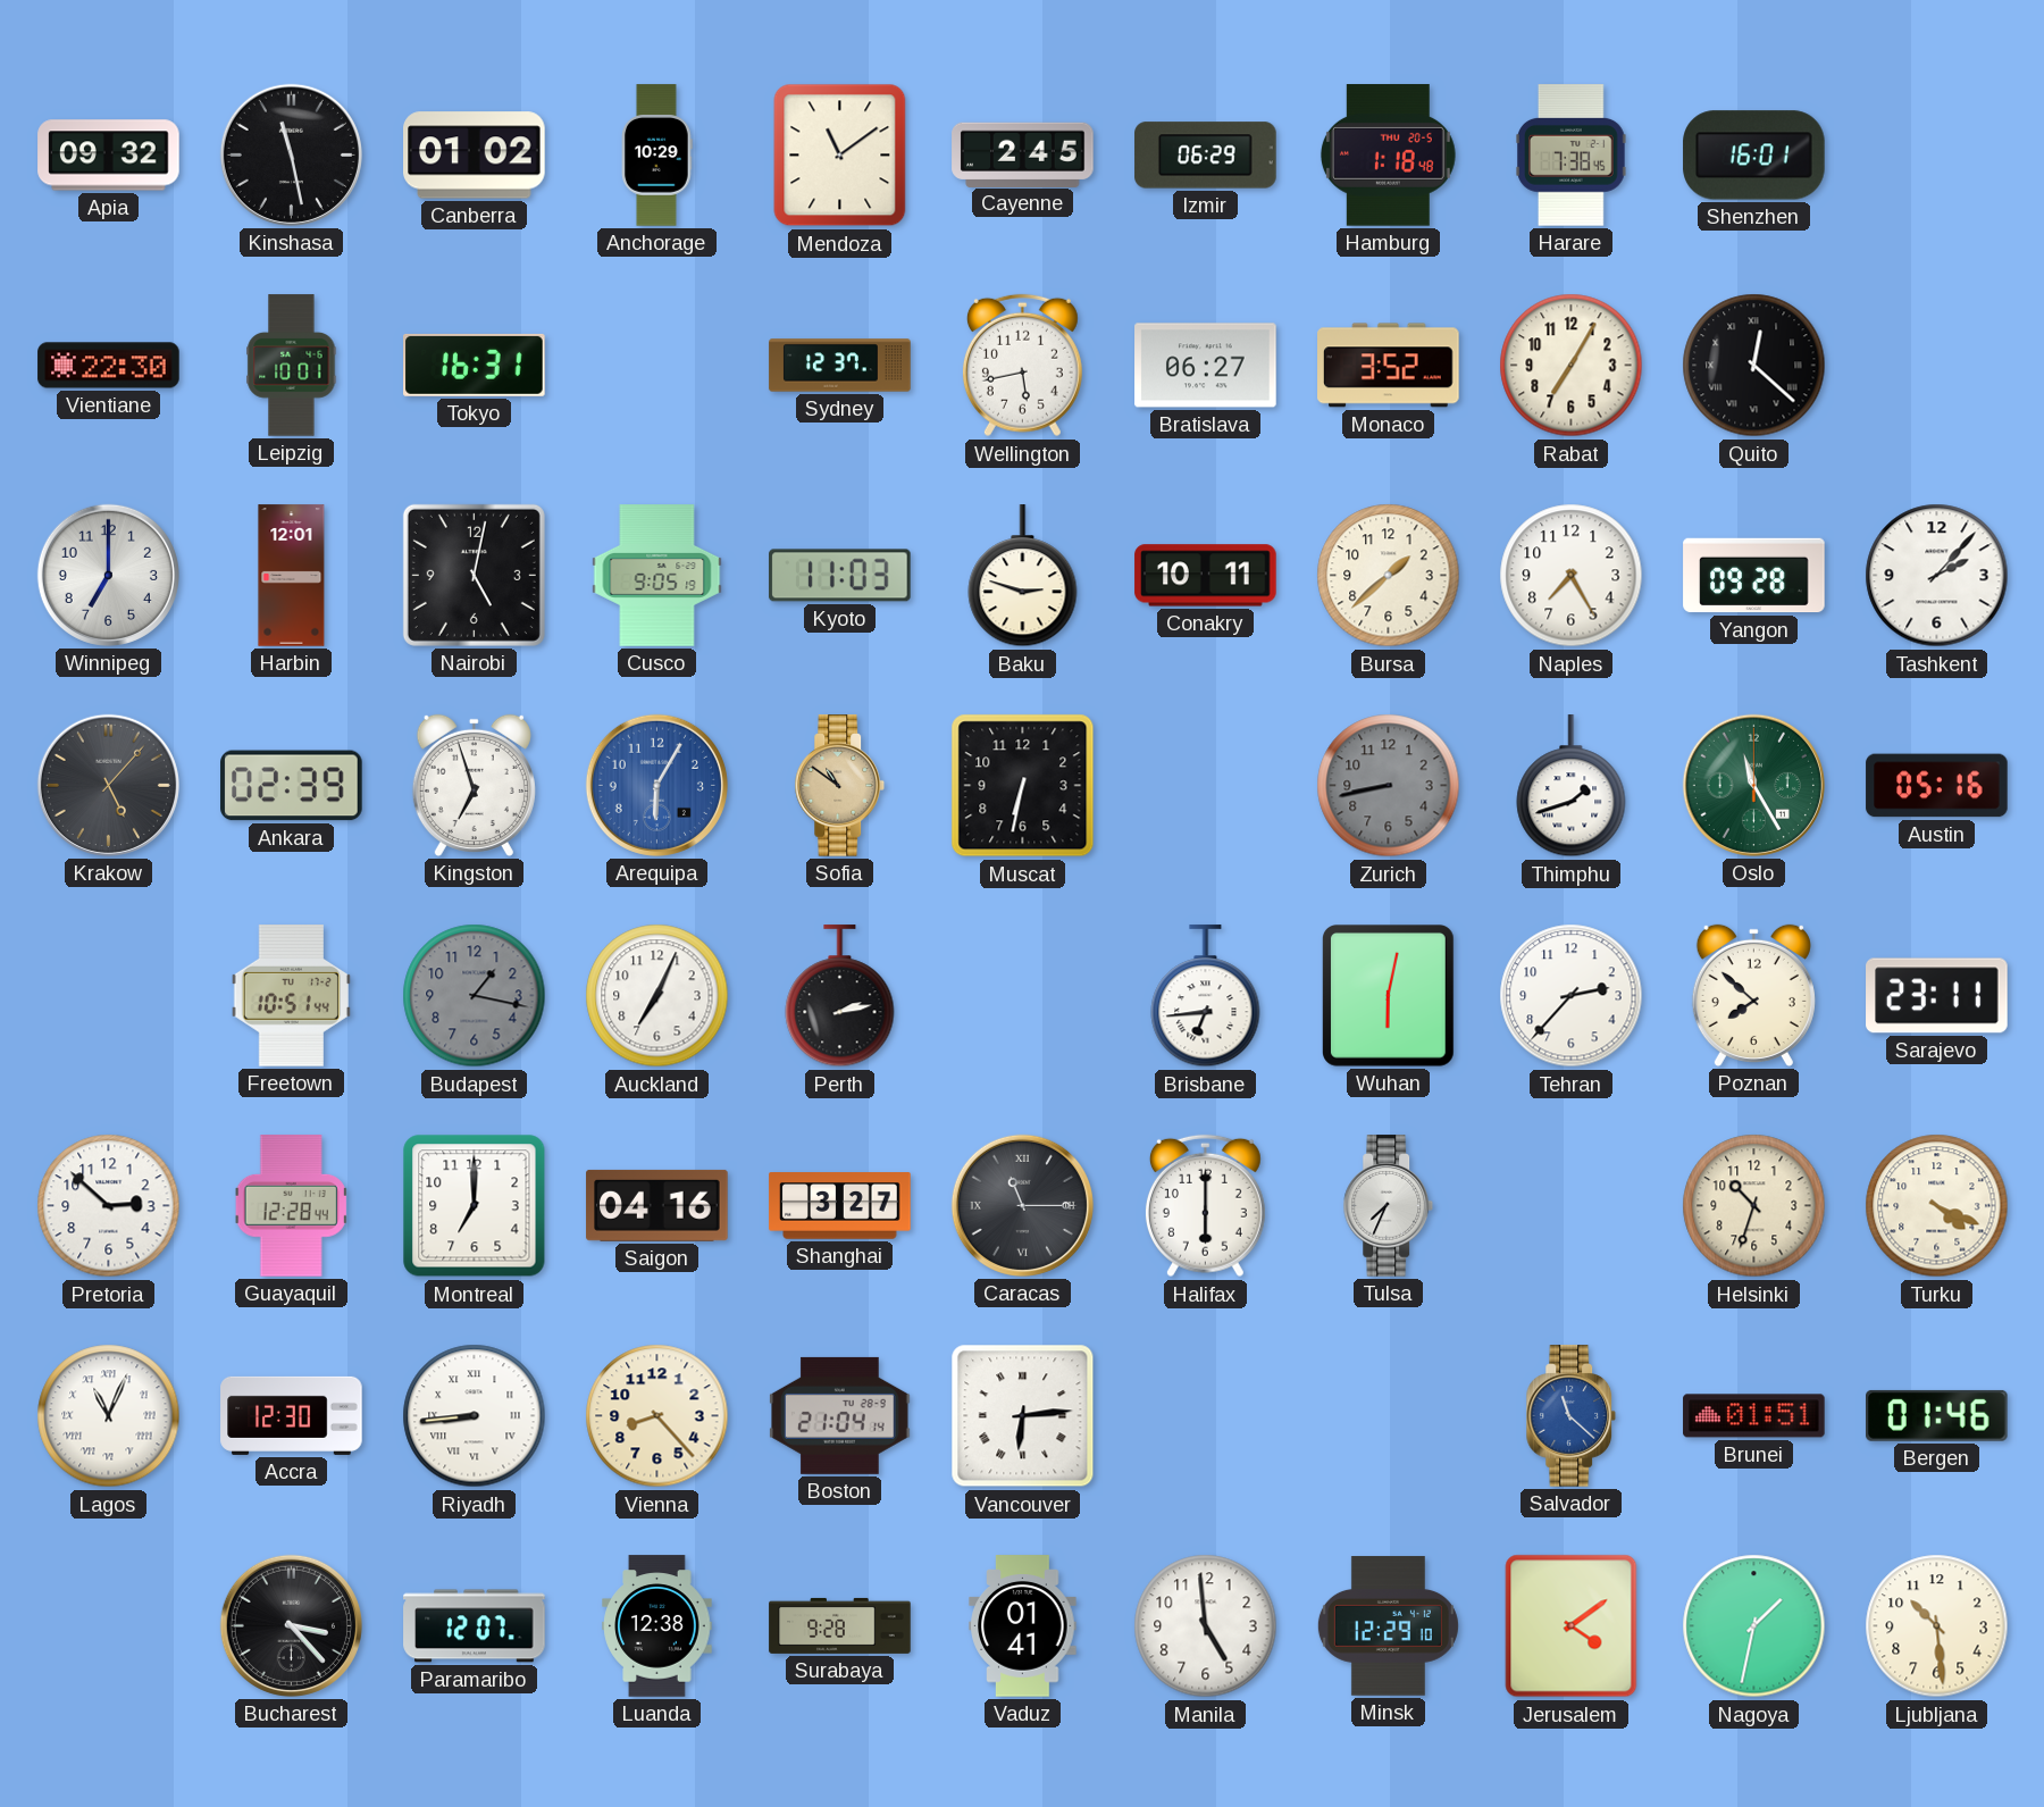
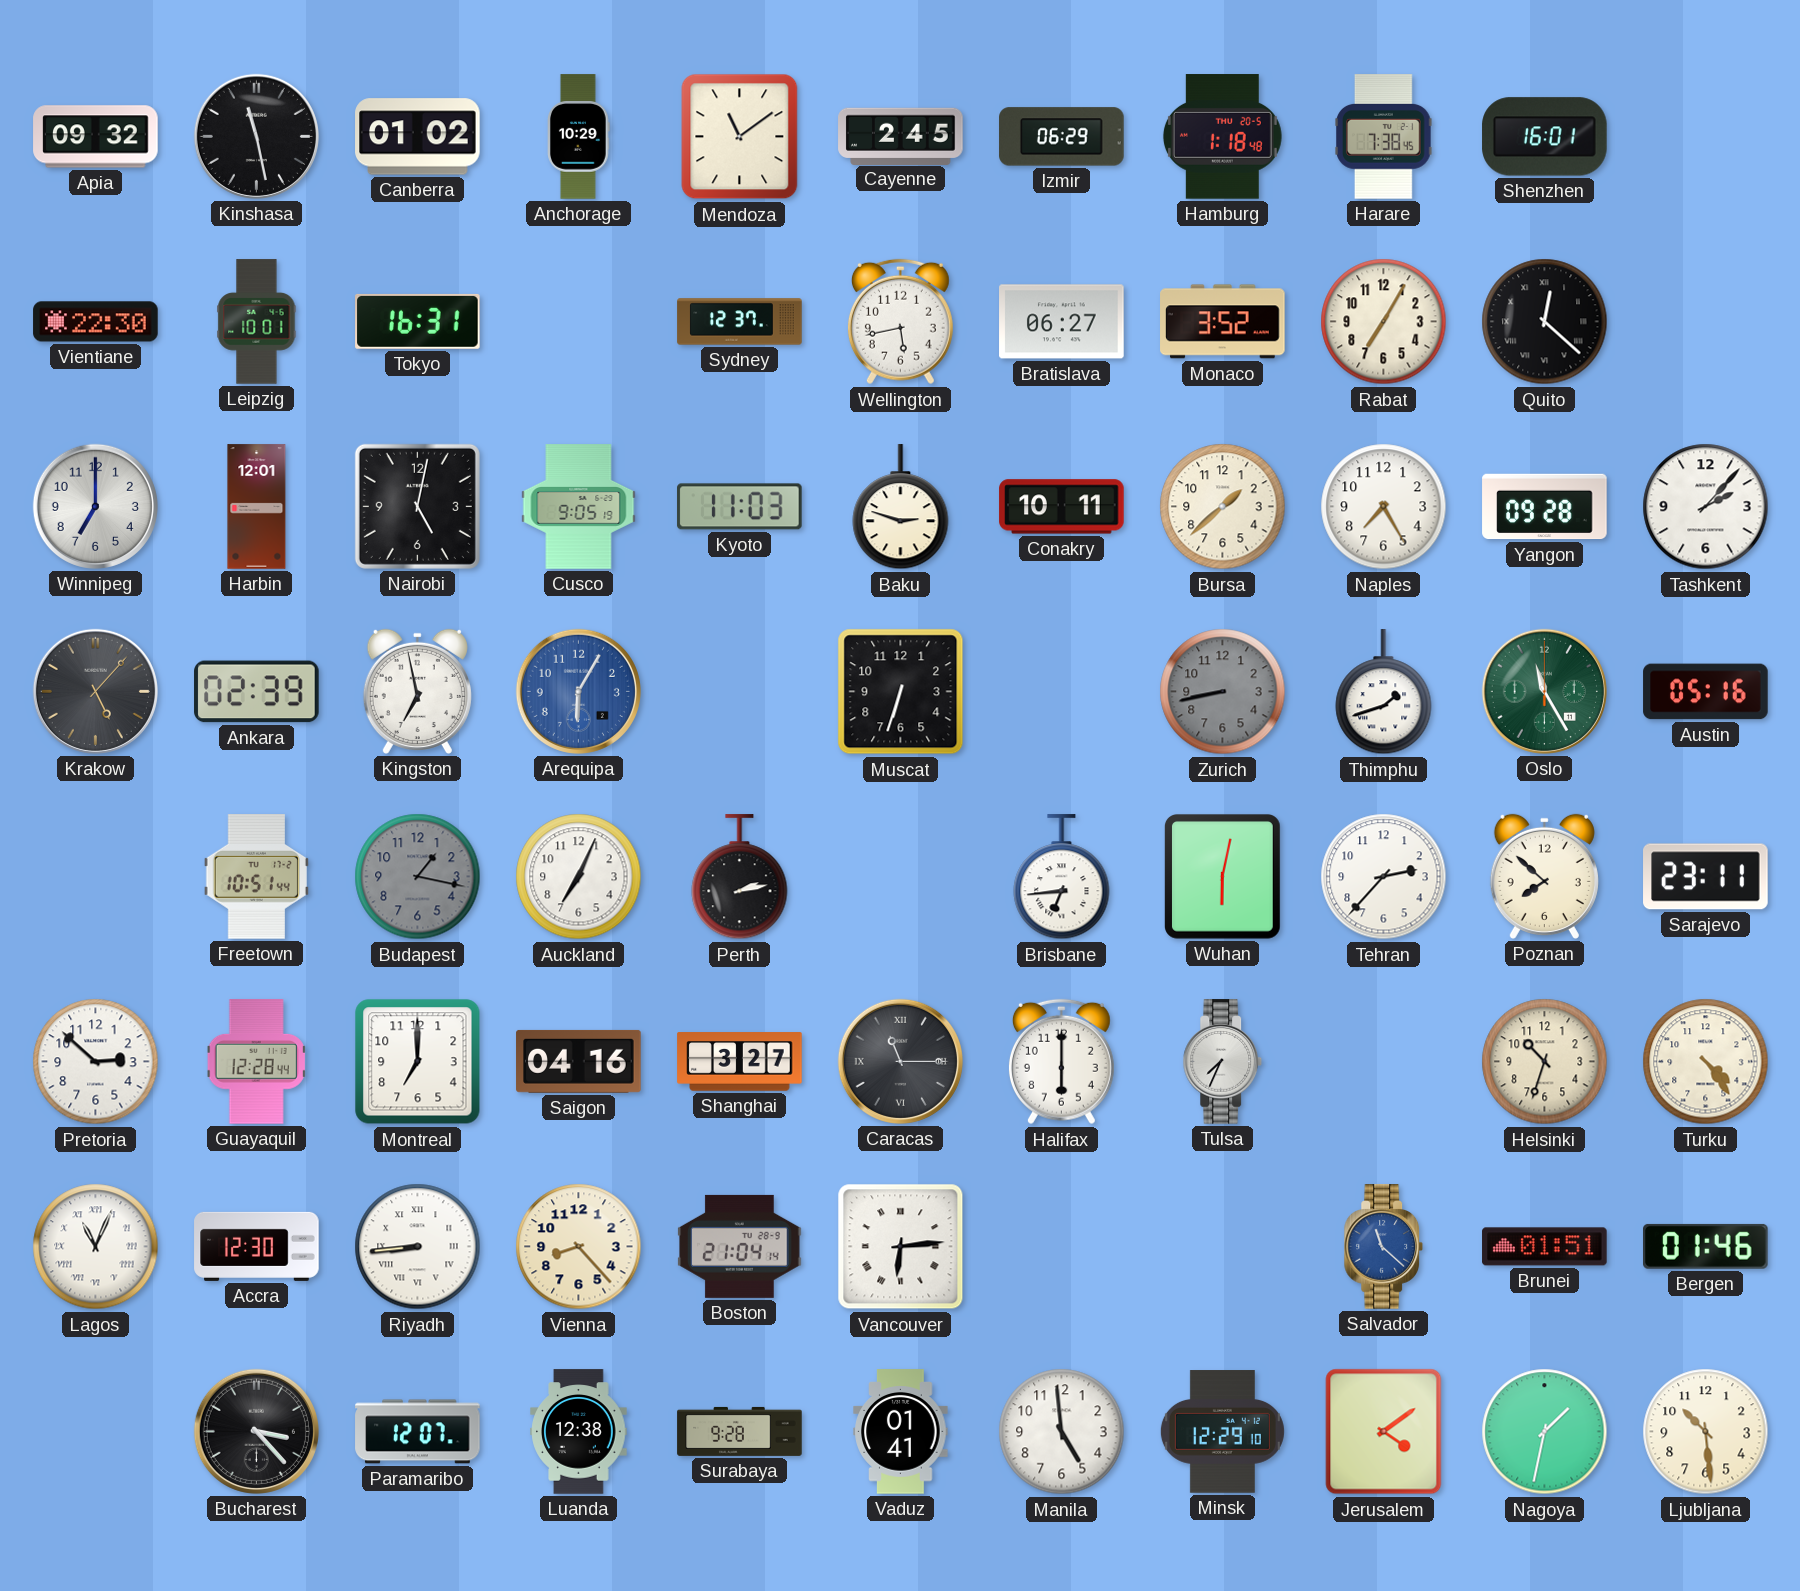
Kingston: 6:57 -> 6:58 (417, 691)
Sofia: 10:51 -> none (840, 786)
Muscat: 6:32 -> 6:33 (901, 692)
Turku: 4:19 -> 4:24 (1706, 1062)
